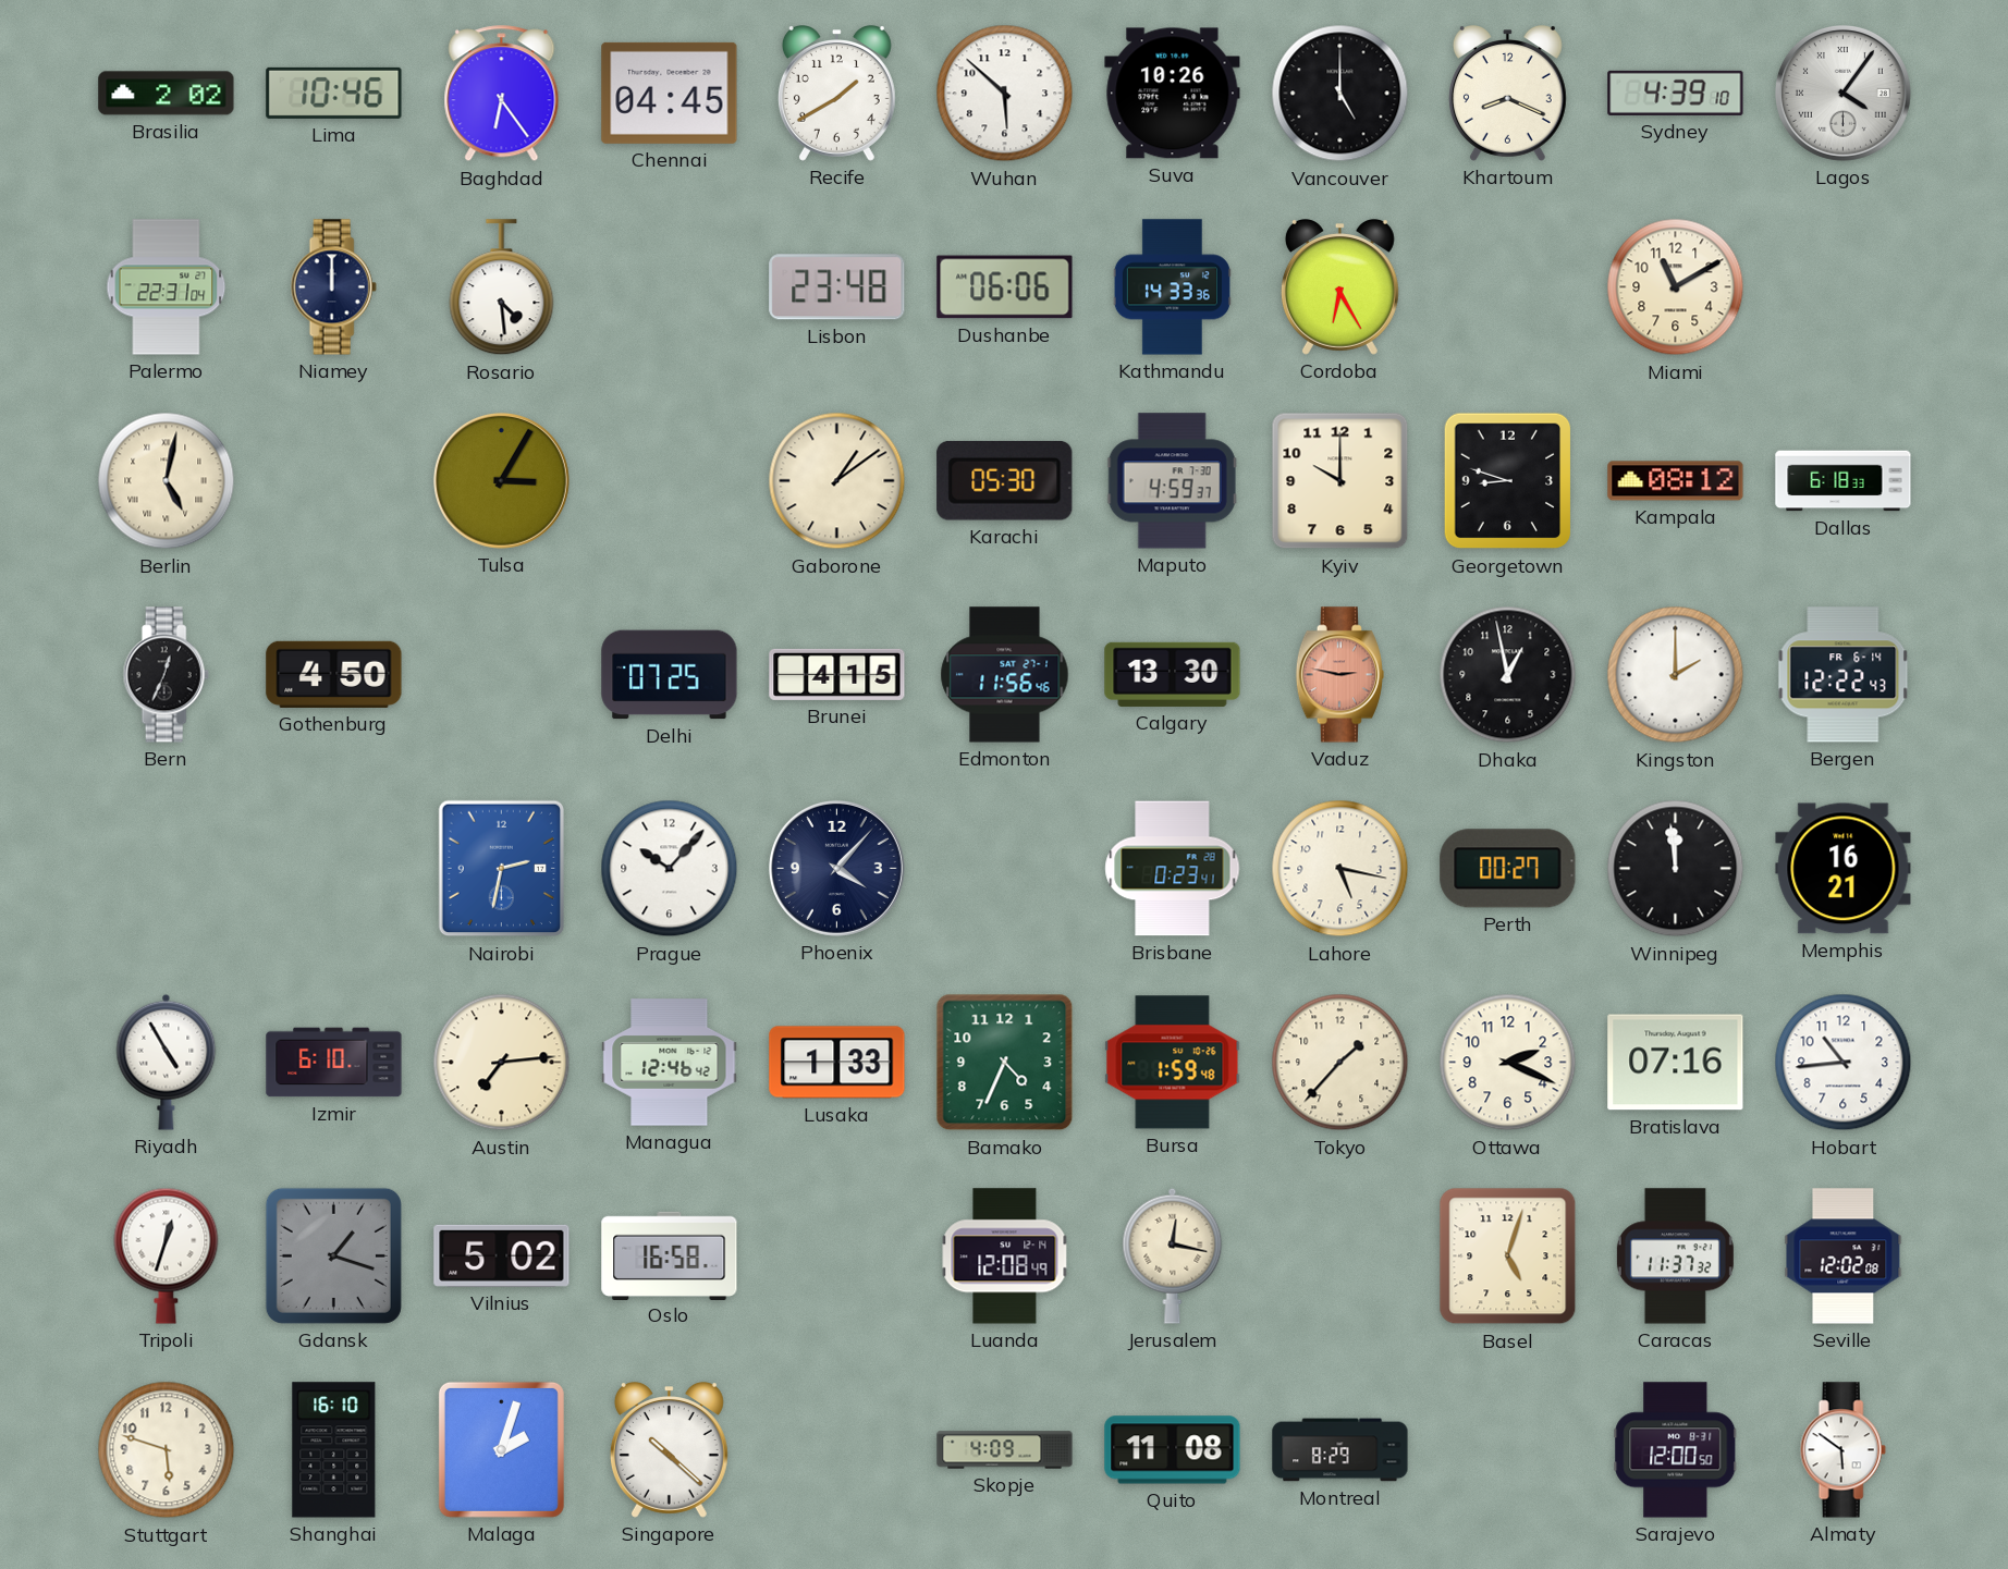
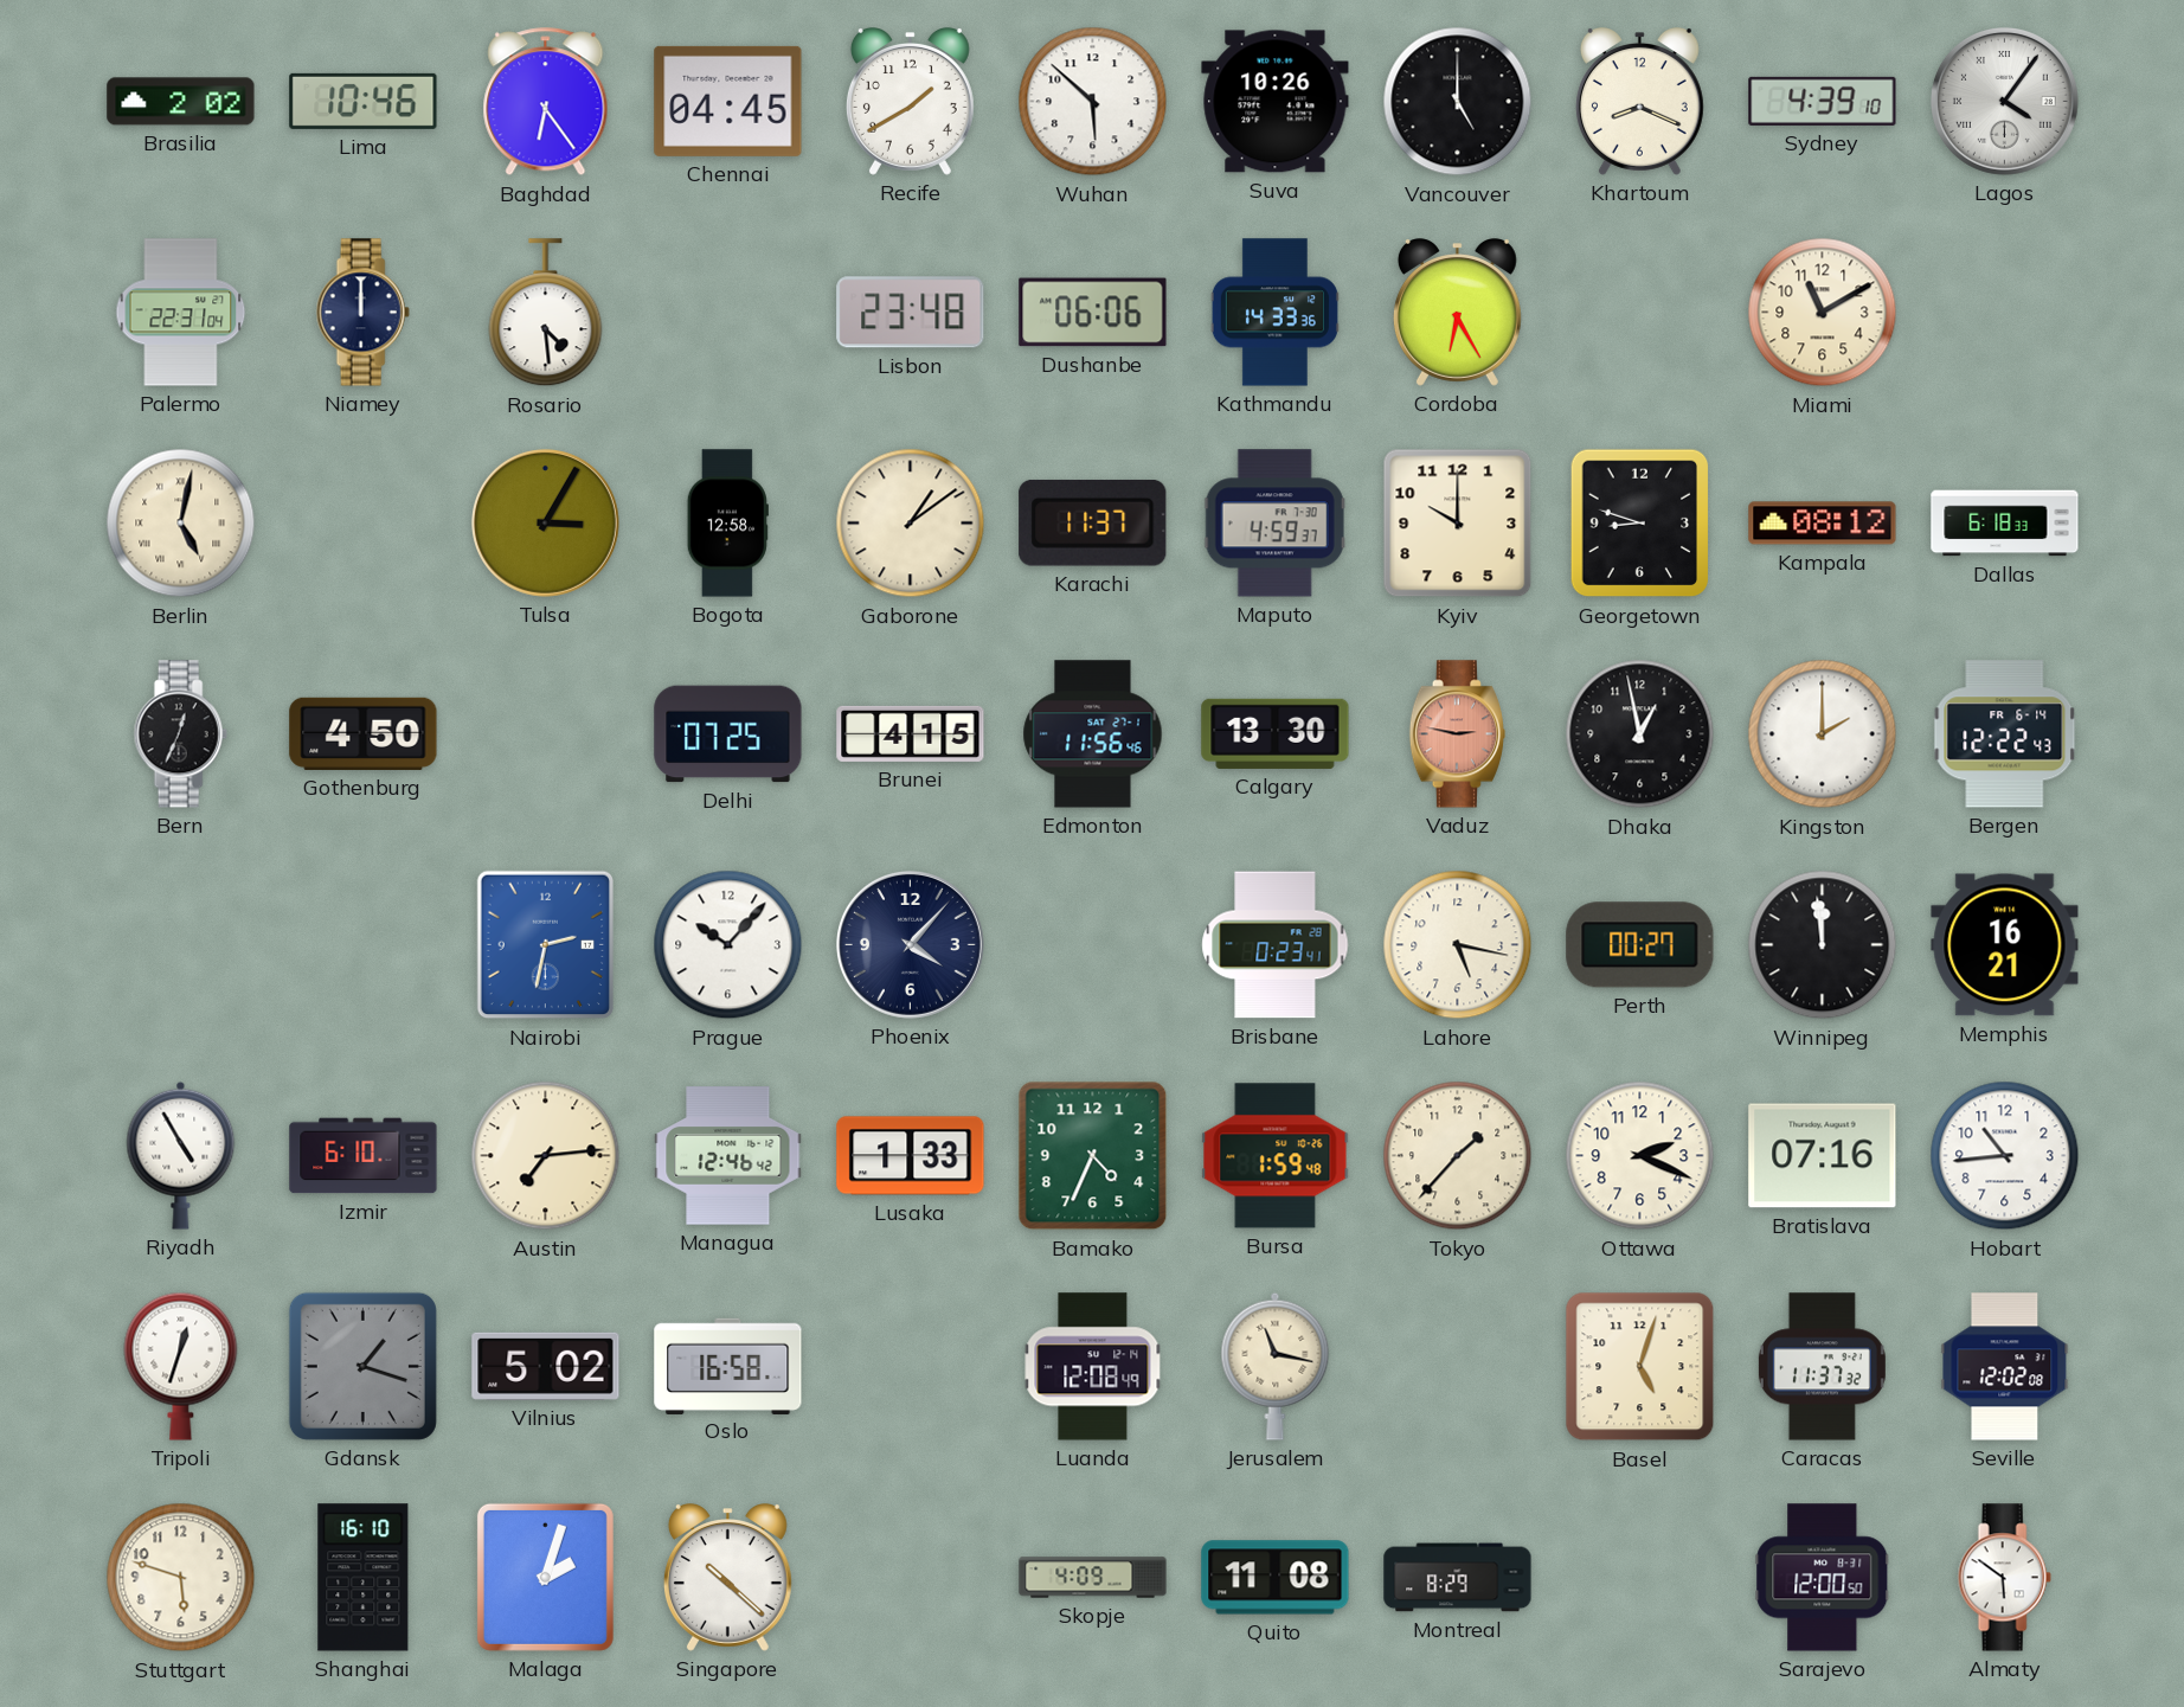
Bogota: none -> 12:58 (727, 524)
Karachi: 05:30 -> 11:37 (1093, 522)
Jerusalem: 12:17 -> 11:17 (1276, 1366)
